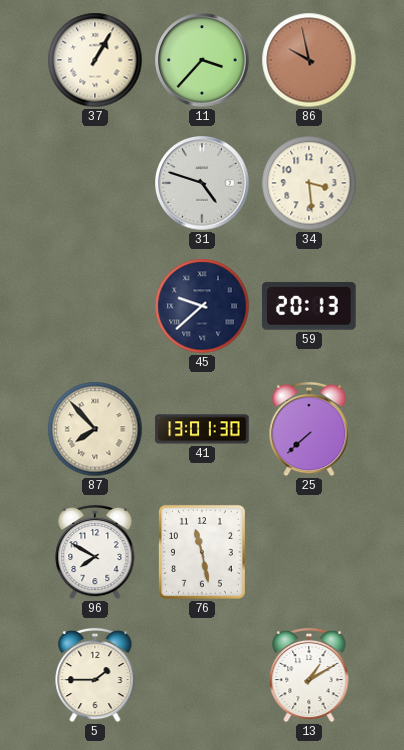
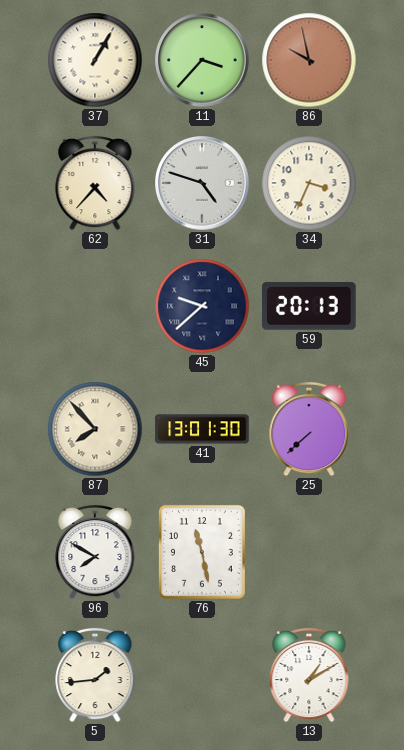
62: none -> 4:37 (95, 183)
34: 3:29 -> 3:34 (309, 183)
5: 1:45 -> 1:44 (95, 675)
